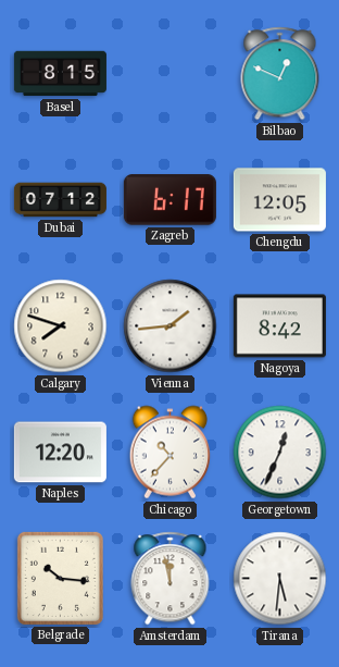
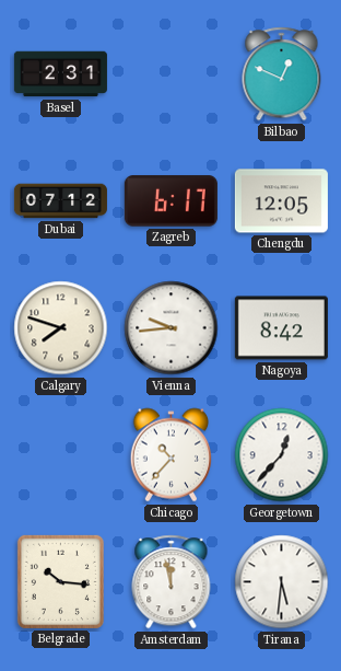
Basel: 8:15 -> 2:31 (60, 74)
Vienna: 1:44 -> 9:44 (172, 328)
Naples: 12:20 -> none (60, 453)
Georgetown: 12:34 -> 12:37 (282, 455)
